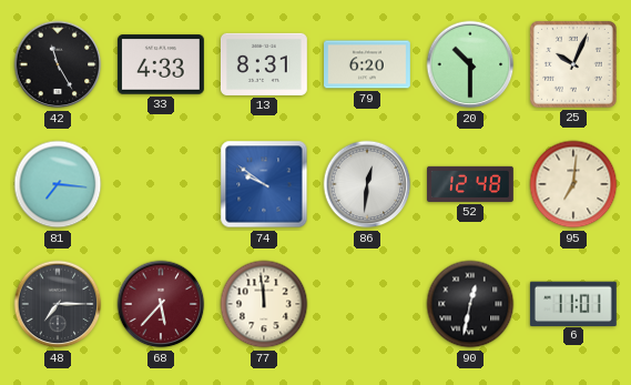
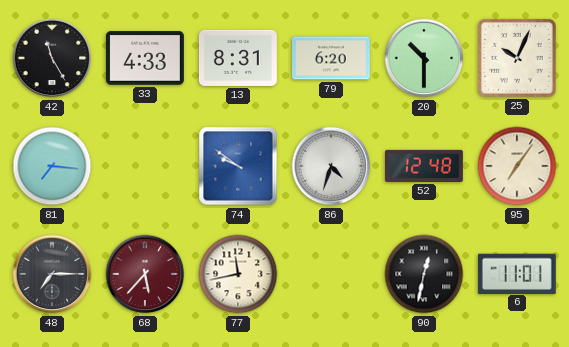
86: 12:31 -> 4:33 (331, 166)
95: 7:01 -> 7:06 (517, 166)
77: 11:59 -> 11:43 (238, 274)
